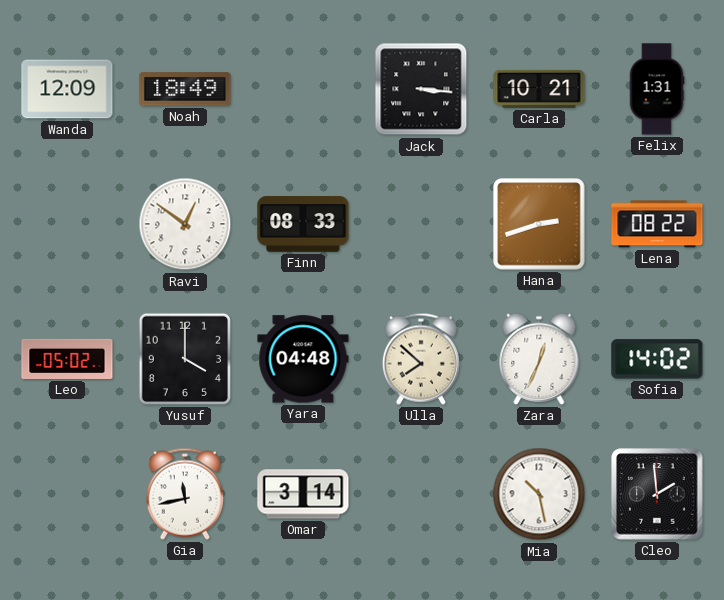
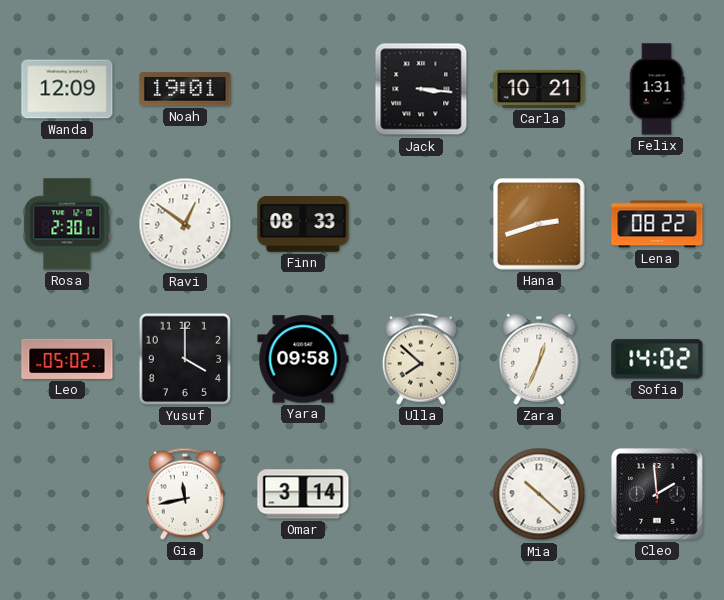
Noah: 18:49 -> 19:01 (185, 89)
Rosa: none -> 2:30 (67, 224)
Yara: 04:48 -> 09:58 (303, 359)
Mia: 10:28 -> 10:22 (539, 494)
